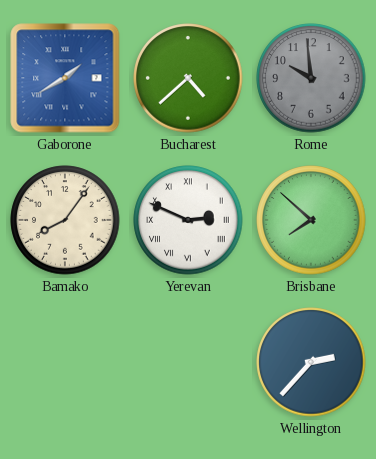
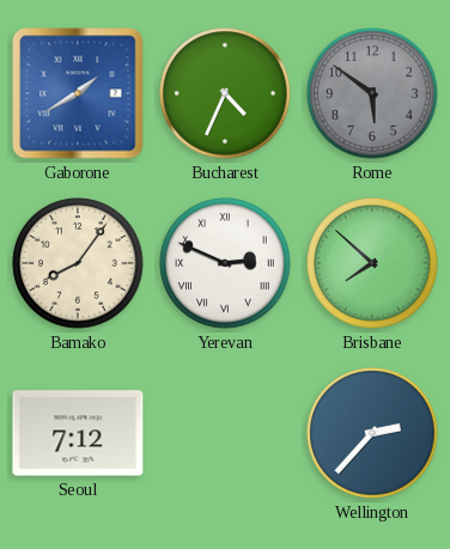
Bucharest: 4:38 -> 4:34 (225, 93)
Rome: 9:59 -> 5:51 (372, 93)
Seoul: none -> 7:12 (78, 433)
